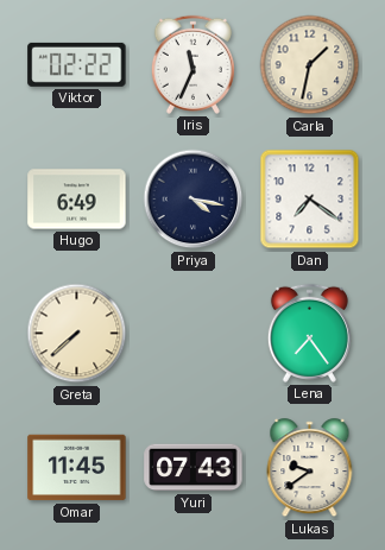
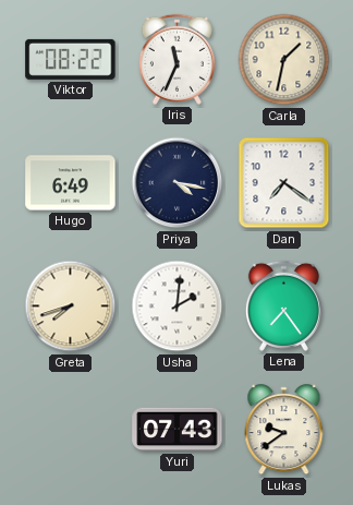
Viktor: 02:22 -> 08:22 (71, 59)
Greta: 7:38 -> 7:42 (71, 306)
Usha: none -> 2:01 (178, 306)
Omar: 11:45 -> none (77, 468)
